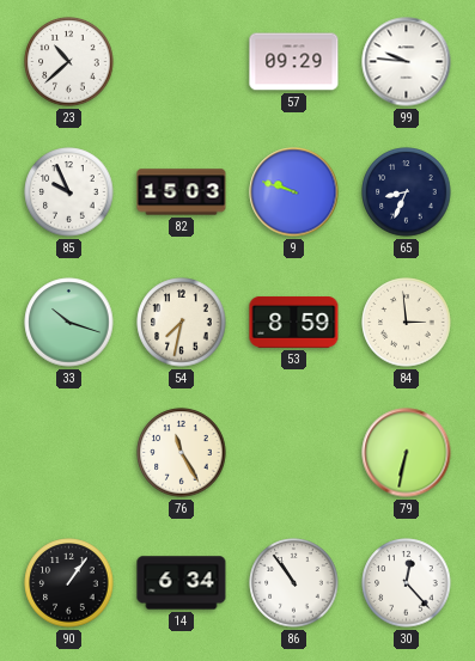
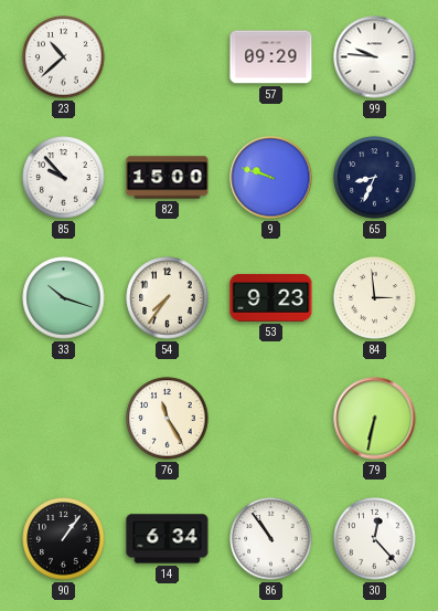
85: 9:56 -> 9:53 (64, 178)
82: 15:03 -> 15:00 (168, 178)
54: 7:32 -> 7:36 (168, 298)
53: 8:59 -> 9:23 (271, 297)
